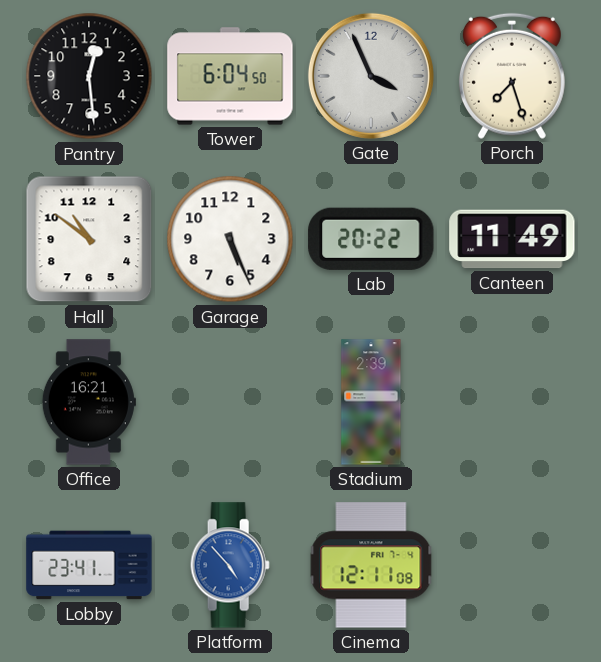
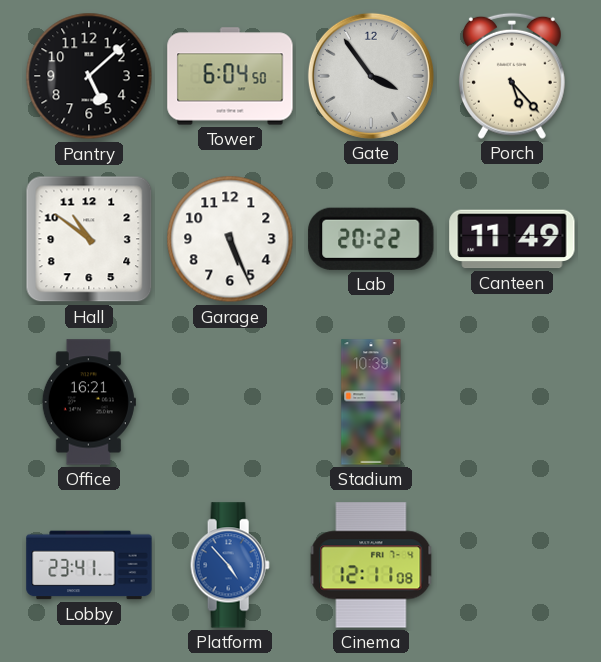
Pantry: 12:29 -> 5:08 (89, 76)
Gate: 3:56 -> 3:54 (371, 76)
Porch: 7:27 -> 5:23 (512, 76)
Stadium: 2:39 -> 10:39 (371, 402)
